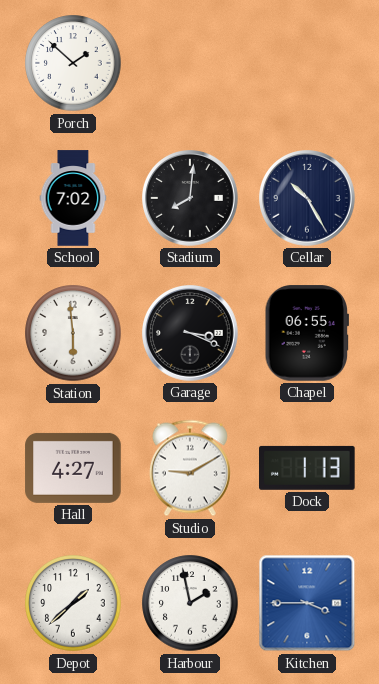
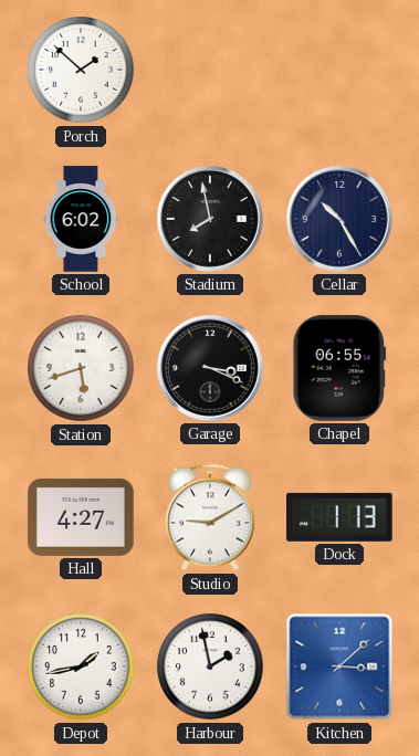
School: 7:02 -> 6:02 (81, 219)
Stadium: 8:01 -> 7:58 (211, 220)
Station: 5:59 -> 5:42 (81, 368)
Depot: 1:38 -> 1:43 (81, 666)
Kitchen: 3:45 -> 3:08 (339, 666)
